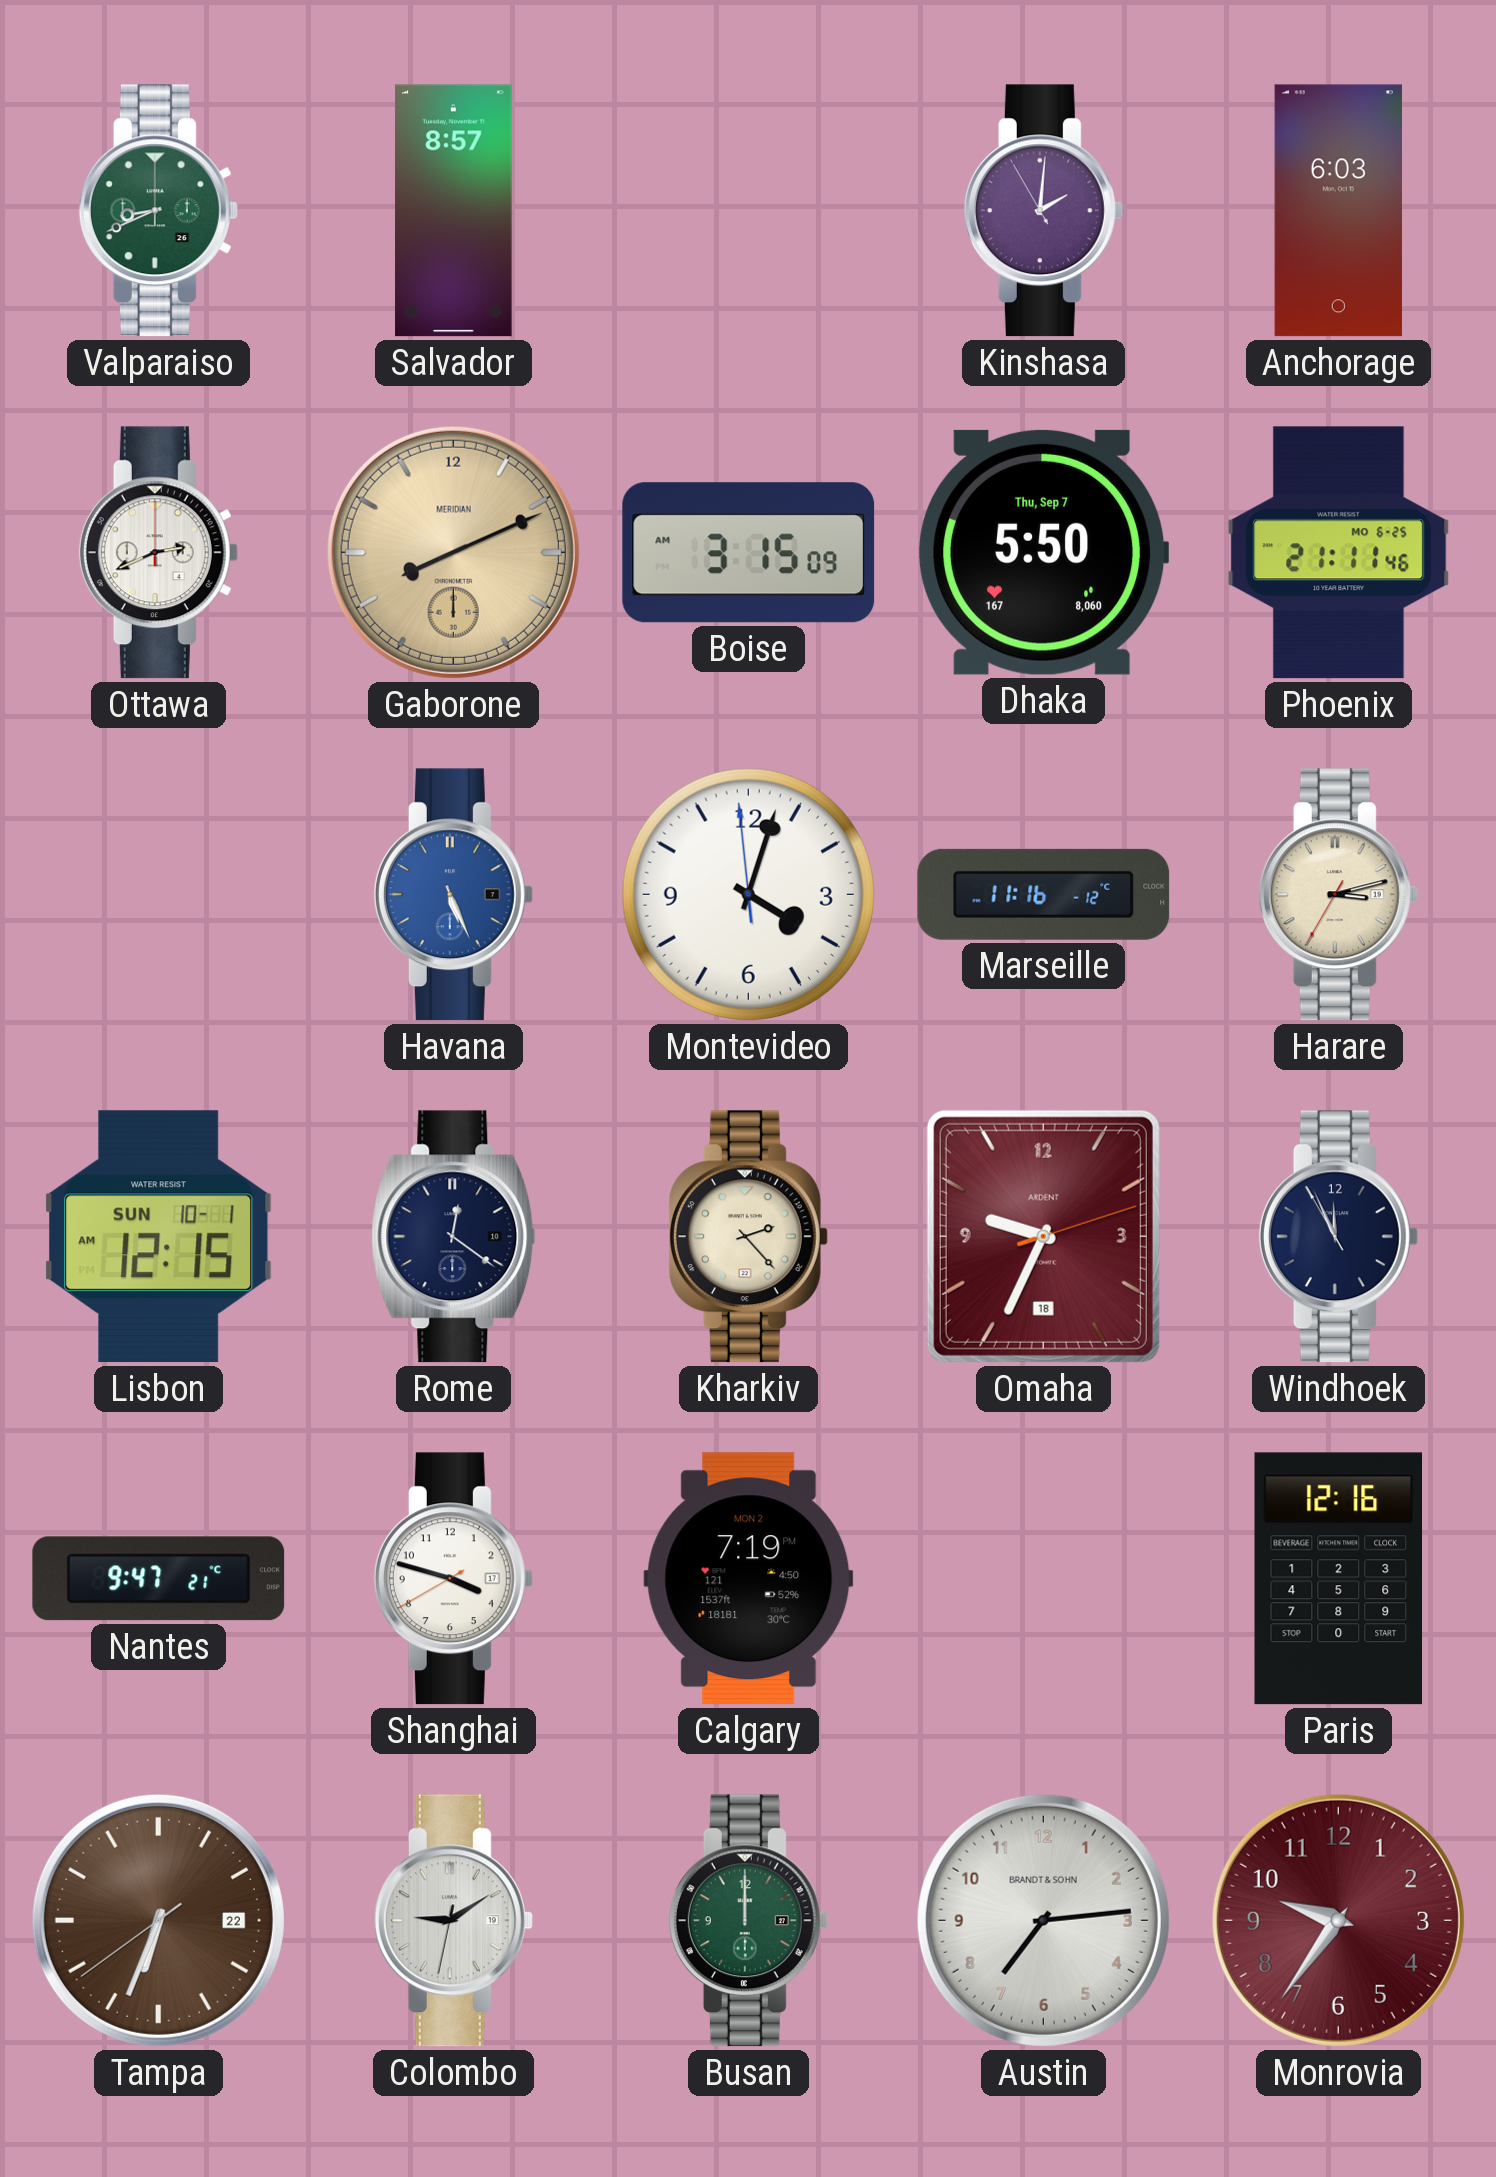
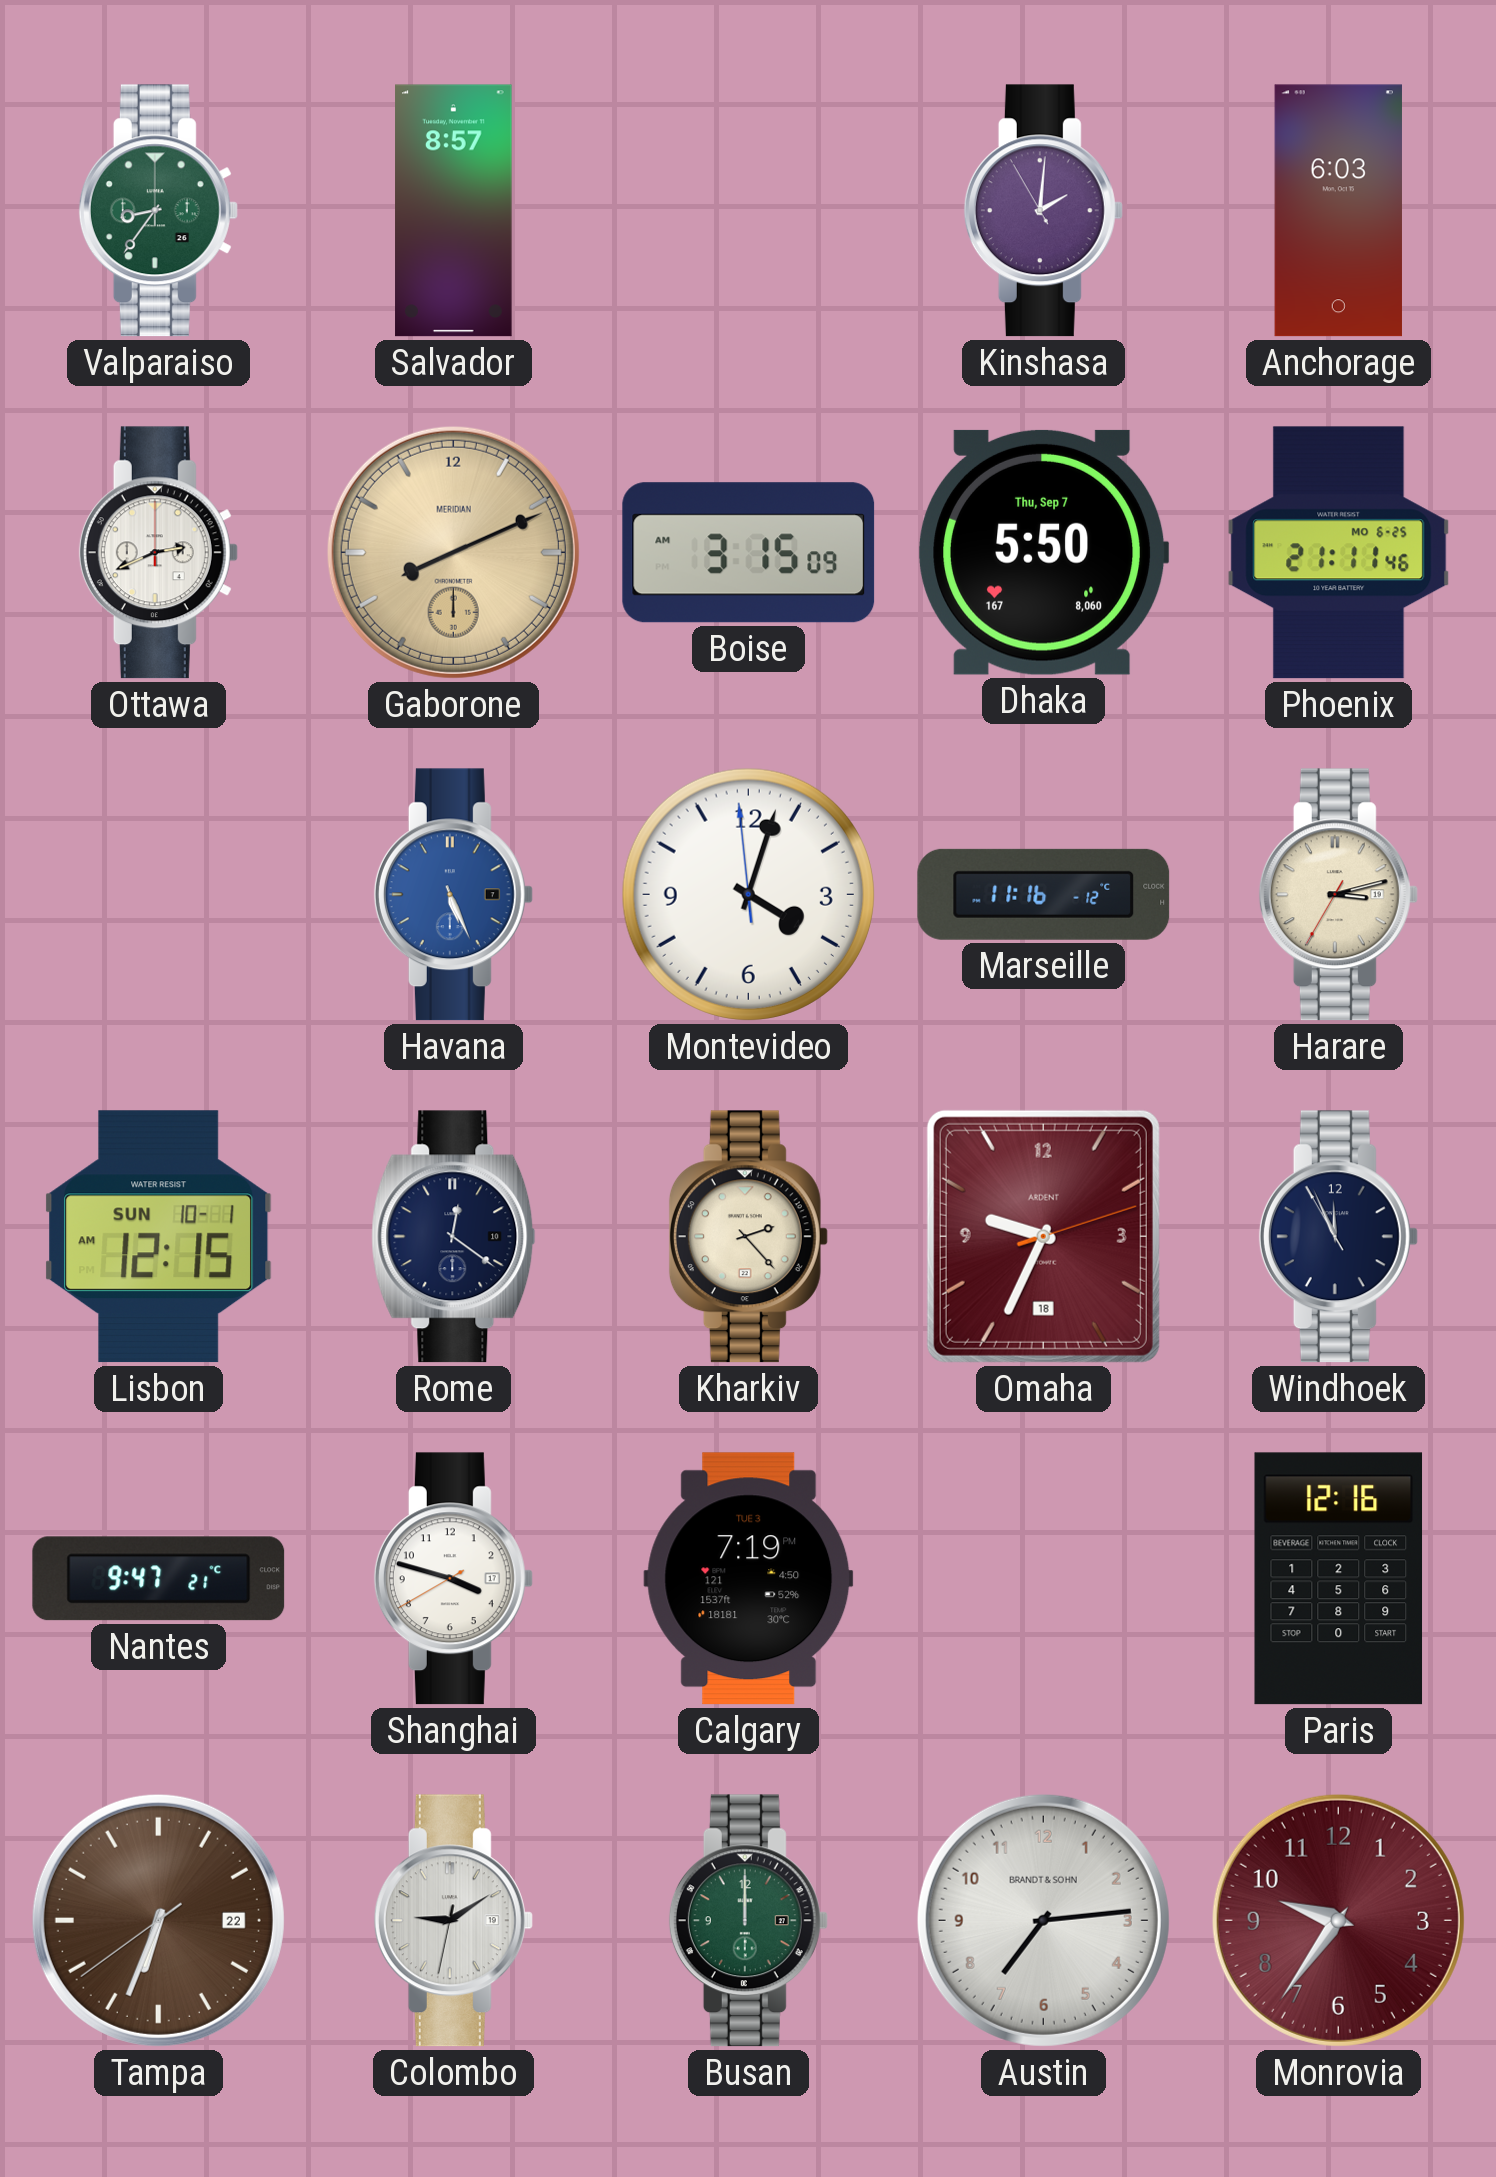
Valparaiso: 8:41 -> 8:36 (158, 211)
Calgary date: MON 2 -> TUE 3 (749, 1579)
